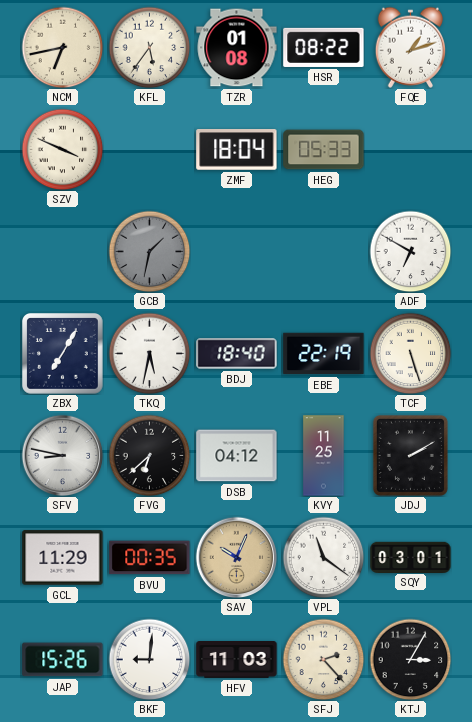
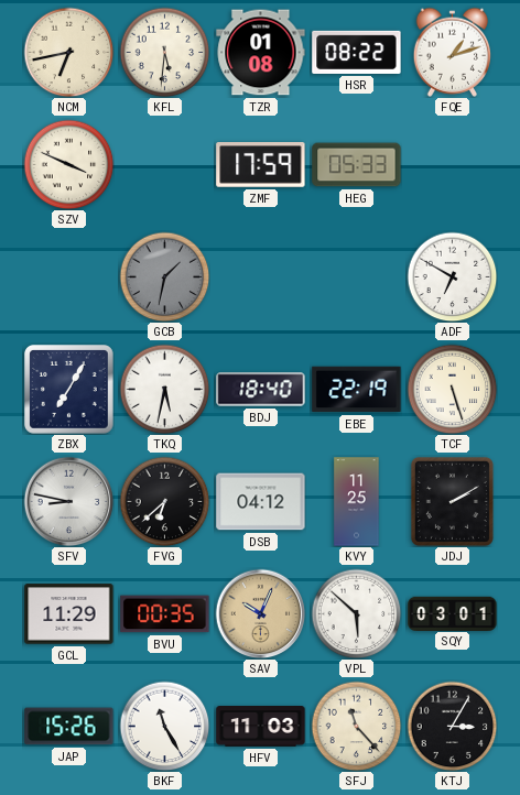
KFL: 5:36 -> 5:31 (164, 52)
ZMF: 18:04 -> 17:59 (261, 165)
VPL: 11:21 -> 5:52 (356, 613)
BKF: 9:01 -> 11:25 (164, 726)
SFJ: 2:23 -> 11:23 (356, 726)
